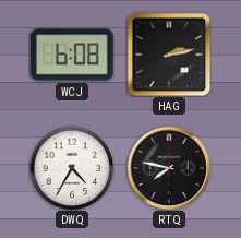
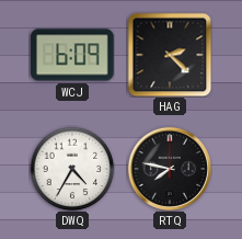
WCJ: 6:08 -> 6:09 (72, 55)
HAG: 2:13 -> 2:22 (170, 55)
